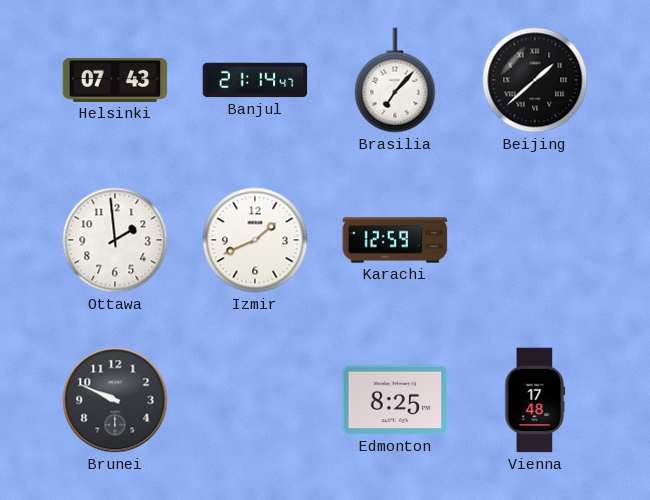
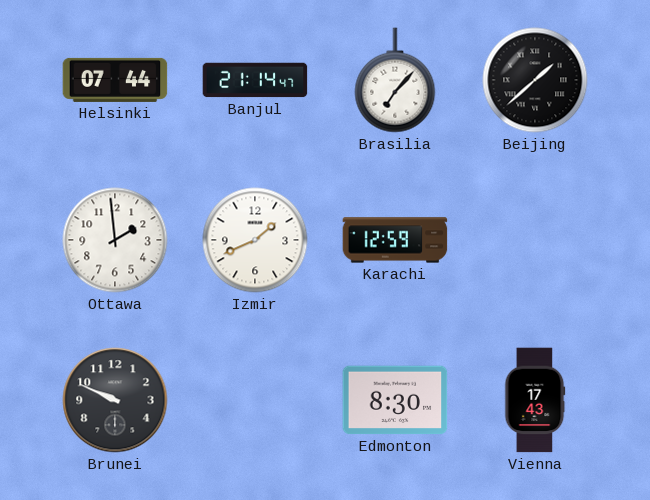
Helsinki: 07:43 -> 07:44 (115, 80)
Edmonton: 8:25 -> 8:30 (395, 400)
Vienna: 17:48 -> 17:43 (535, 400)
